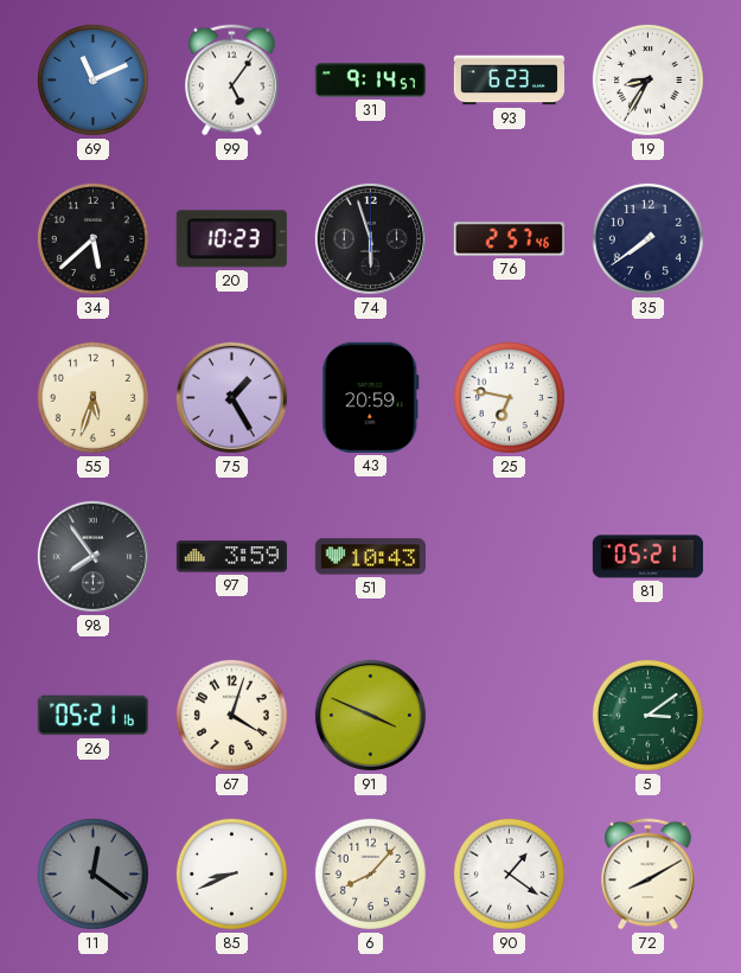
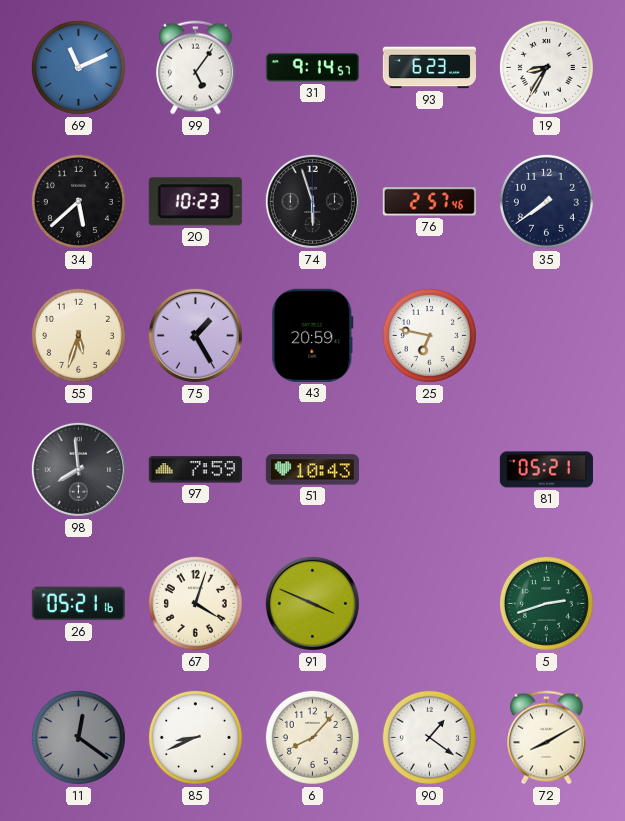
98: 7:54 -> 7:59 (78, 469)
97: 3:59 -> 7:59 (195, 470)
5: 3:09 -> 2:42 (546, 603)
